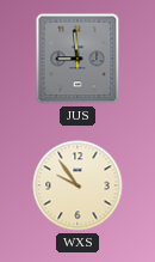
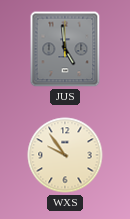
JUS: 8:59 -> 4:59 (65, 49)
